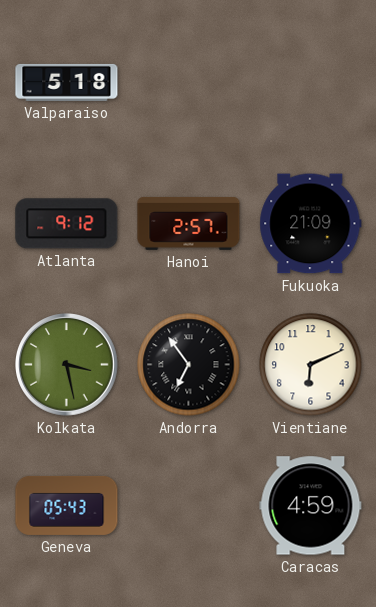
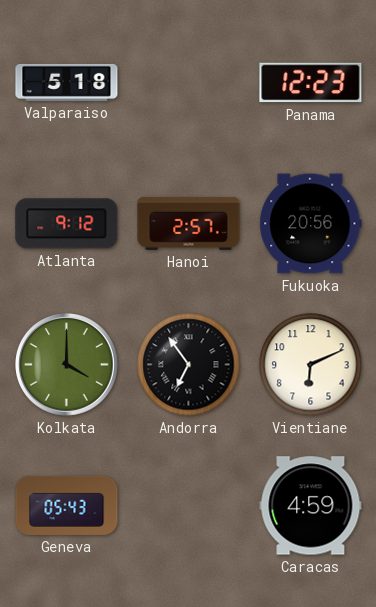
Panama: none -> 12:23 (311, 83)
Fukuoka: 21:09 -> 20:56 (311, 224)
Kolkata: 3:28 -> 4:00 (67, 365)
